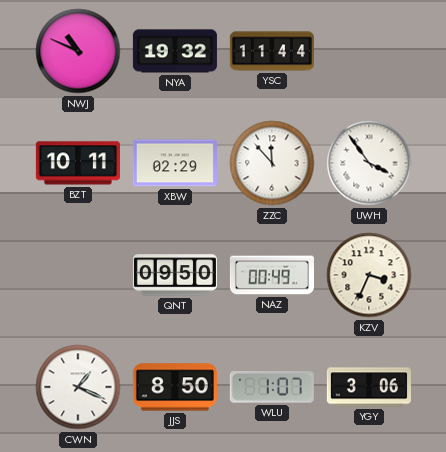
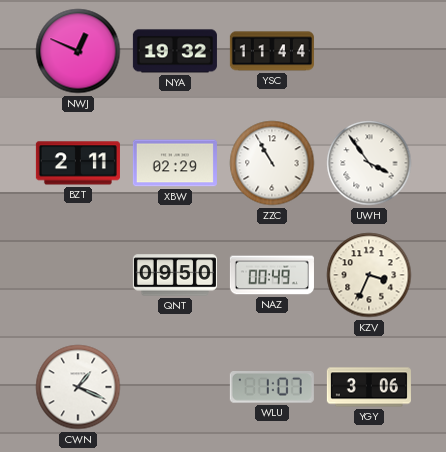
NWJ: 10:49 -> 12:49 (78, 51)
BZT: 10:11 -> 2:11 (78, 163)
ZZC: 11:53 -> 10:55 (272, 163)
JJS: 8:50 -> none (175, 387)
